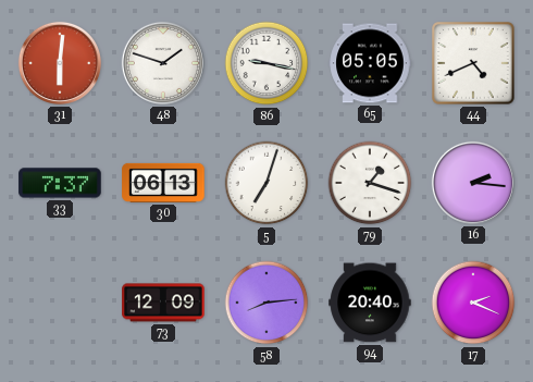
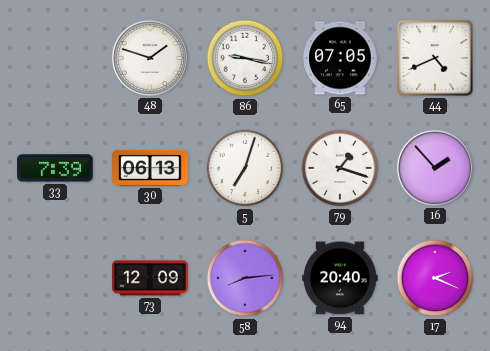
31: 6:01 -> none (60, 63)
65: 05:05 -> 07:05 (340, 58)
33: 7:37 -> 7:39 (55, 168)
16: 2:16 -> 1:53 (435, 168)
